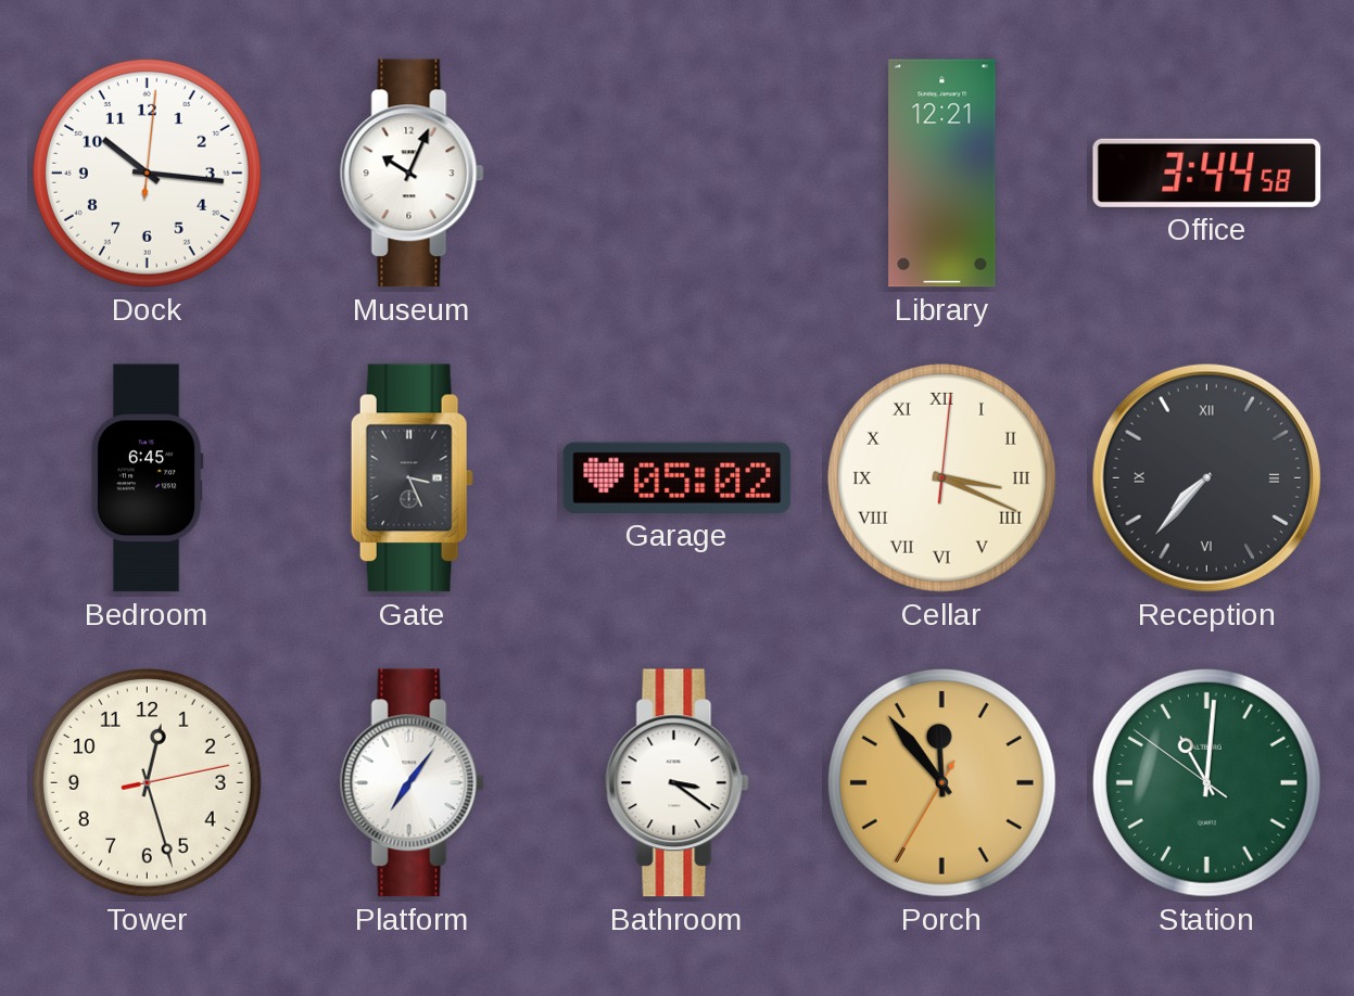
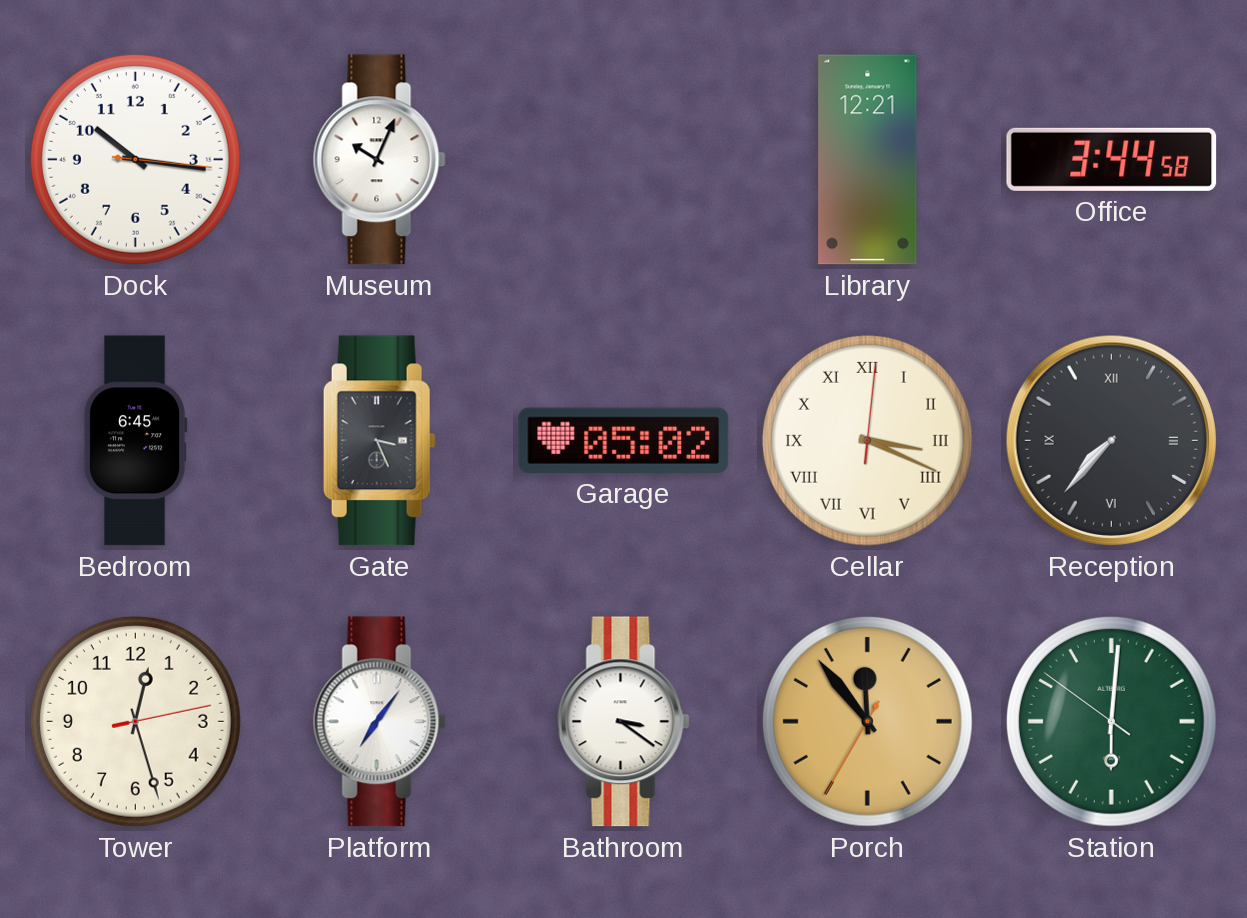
Dock: 10:16:01 -> 10:16:16 (135, 159)
Station: 11:00 -> 6:00 (1111, 721)
